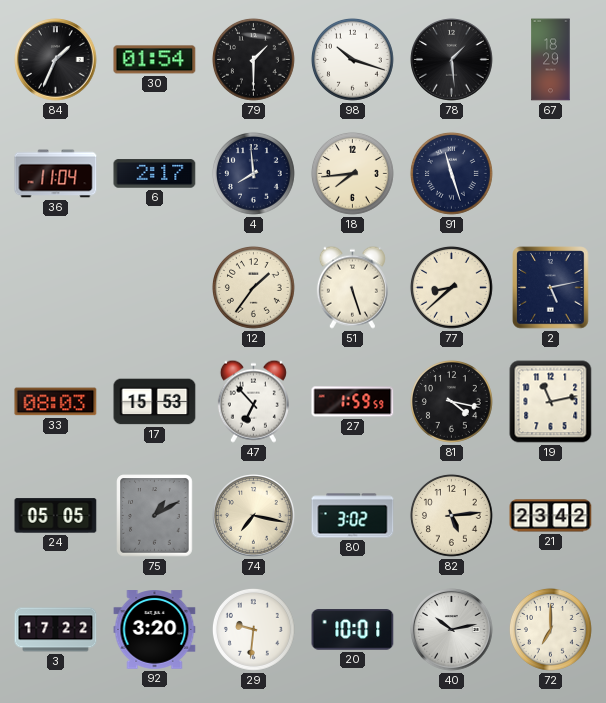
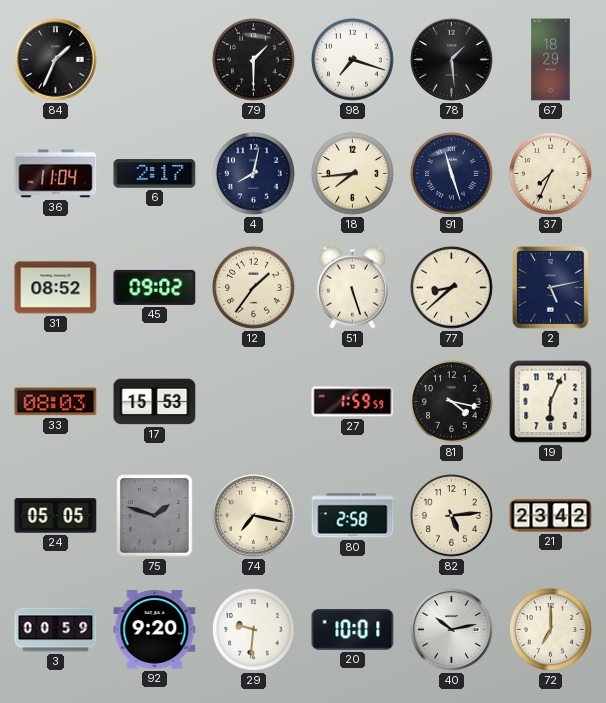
30: 01:54 -> none (155, 60)
98: 10:18 -> 7:18 (352, 59)
4: 7:59 -> 8:02 (253, 173)
37: none -> 7:34 (550, 173)
31: none -> 08:52 (56, 288)
45: none -> 09:02 (155, 287)
47: 6:53 -> none (253, 401)
19: 11:13 -> 6:04 (551, 402)
75: 1:10 -> 1:48 (155, 516)
80: 3:02 -> 2:58 (353, 516)
3: 17:22 -> 00:59 (56, 630)
92: 3:20 -> 9:20 (155, 630)
